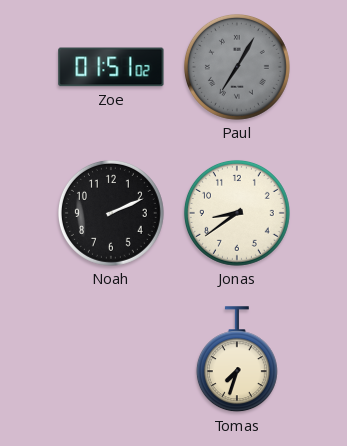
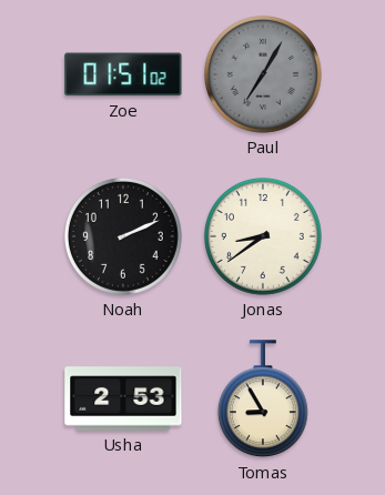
Usha: none -> 2:53 (123, 398)
Tomas: 7:33 -> 8:55 (263, 400)
